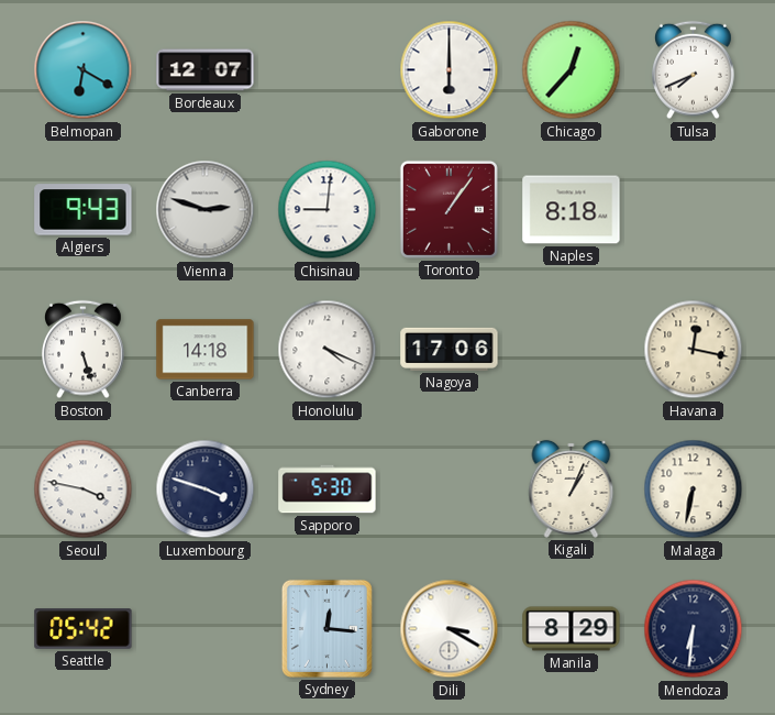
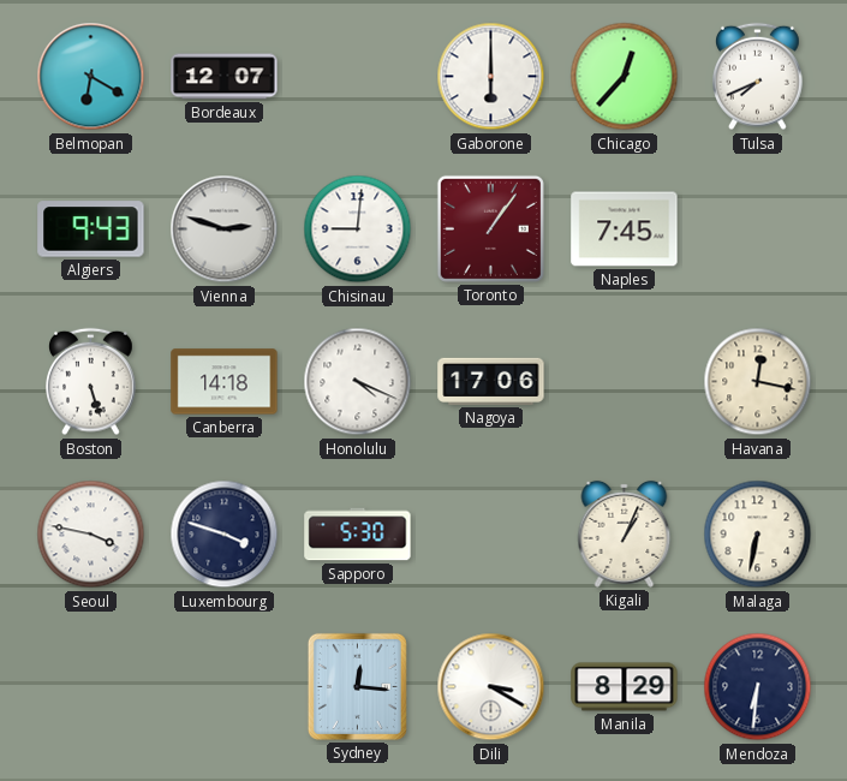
Naples: 8:18 -> 7:45 (625, 229)
Seattle: 05:42 -> none (84, 629)
